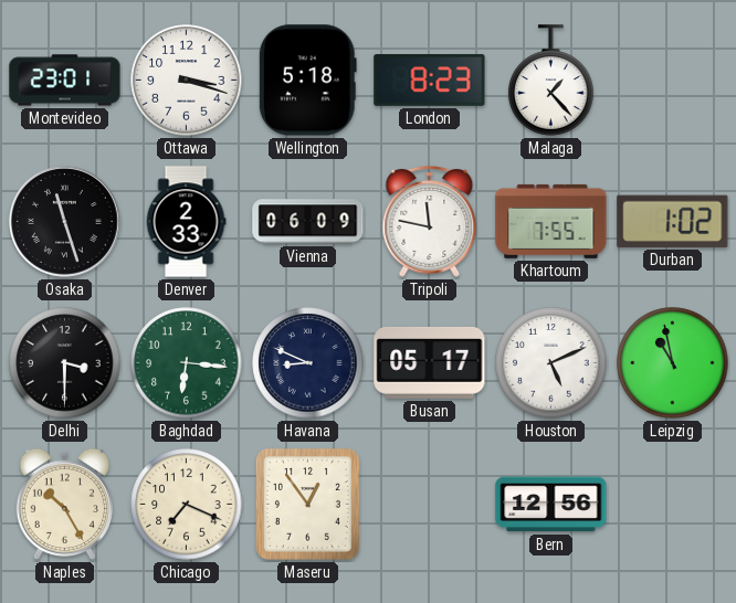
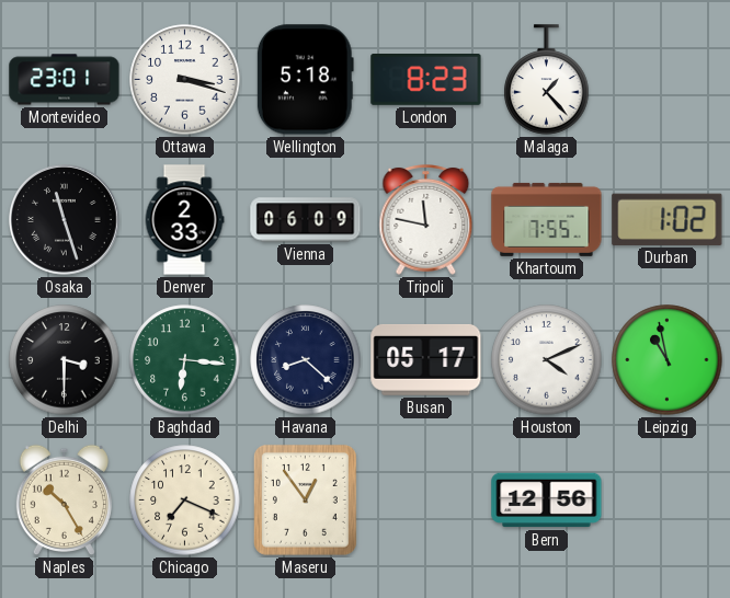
Havana: 8:49 -> 8:22 (306, 360)
Houston: 5:11 -> 4:11 (547, 360)
